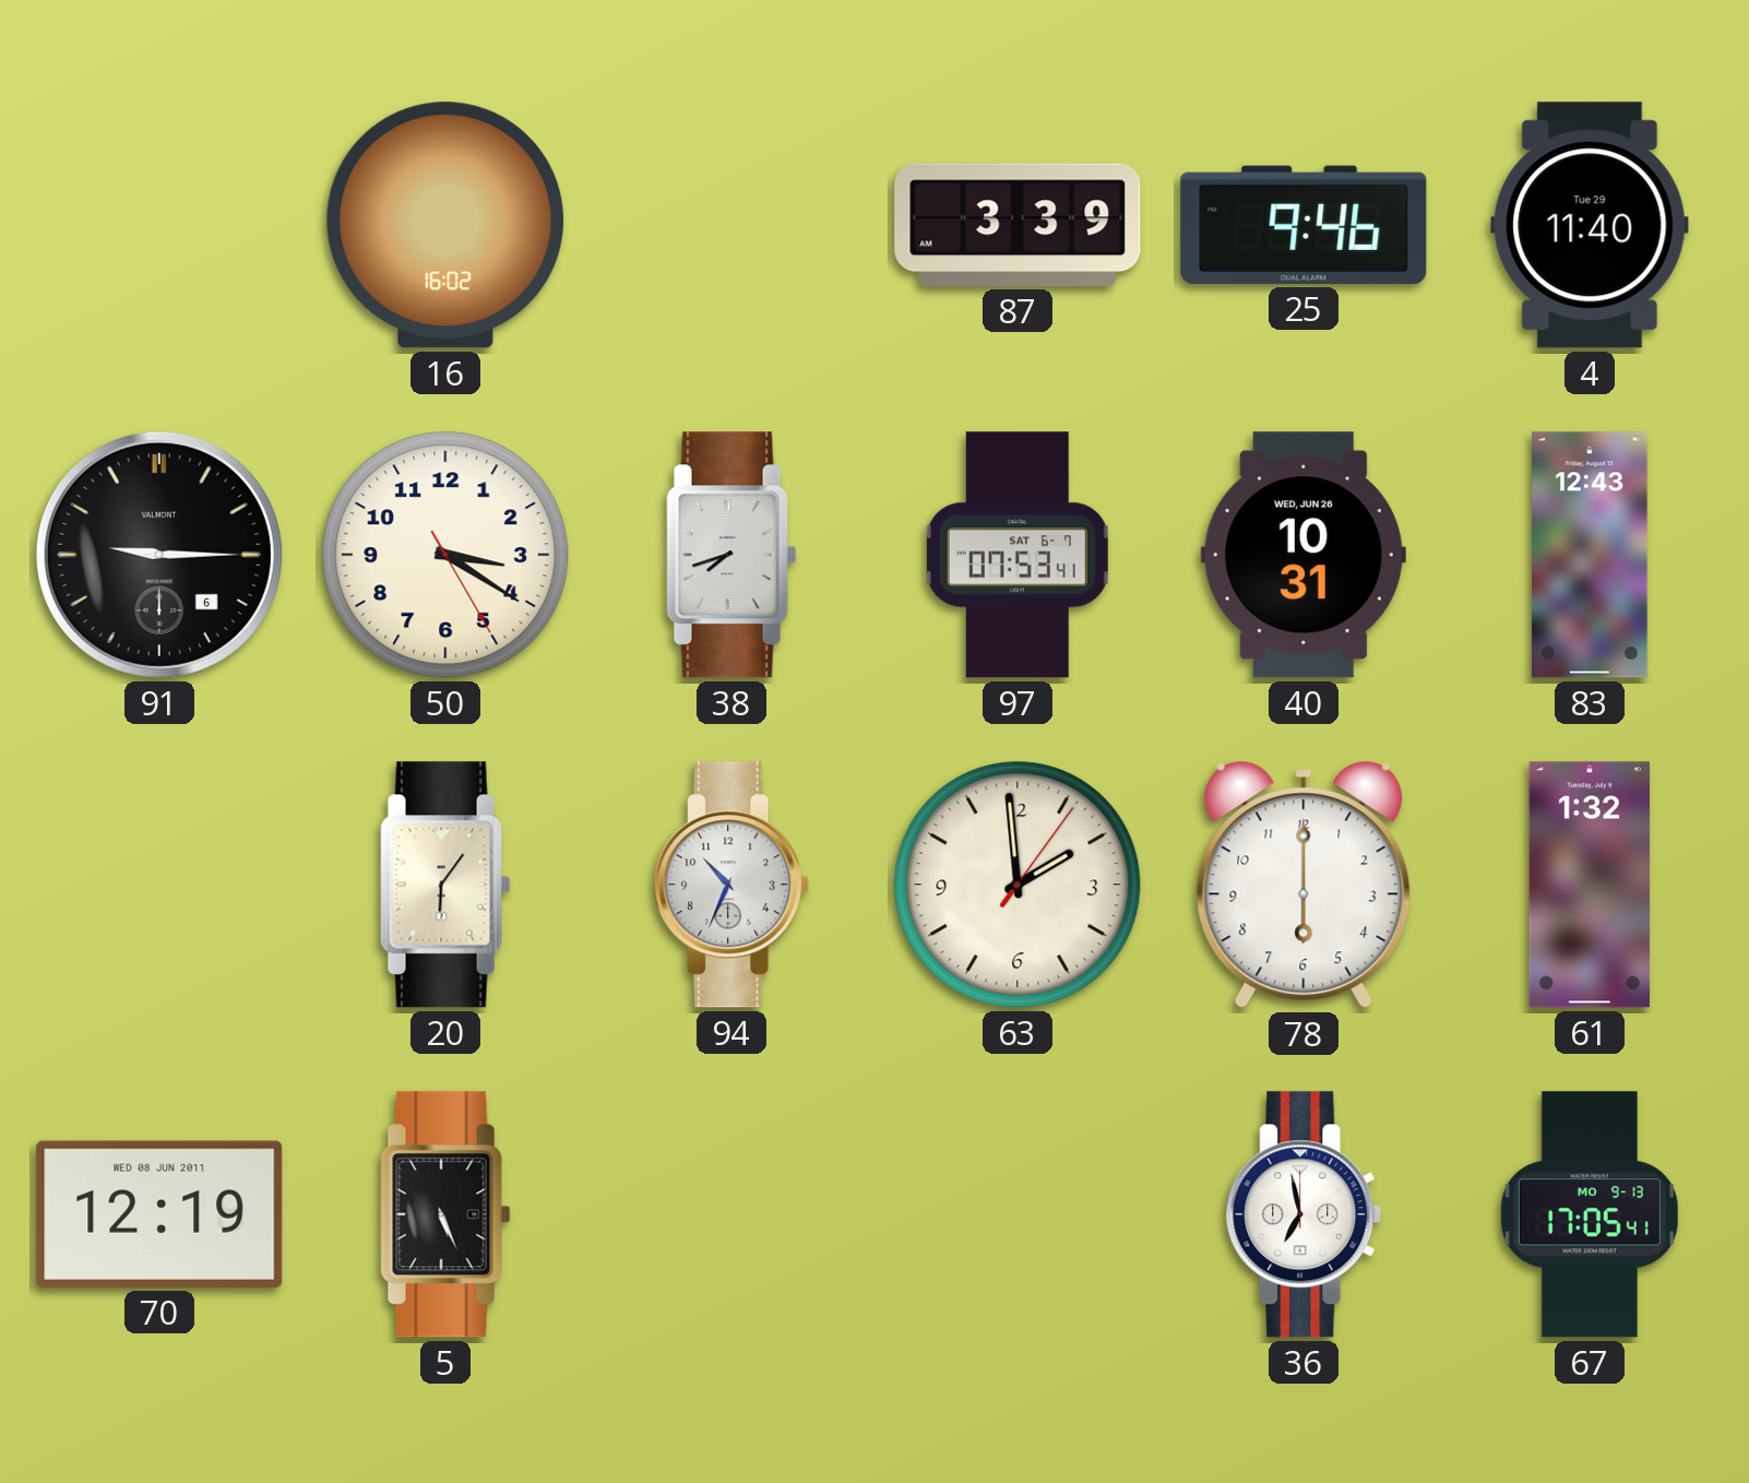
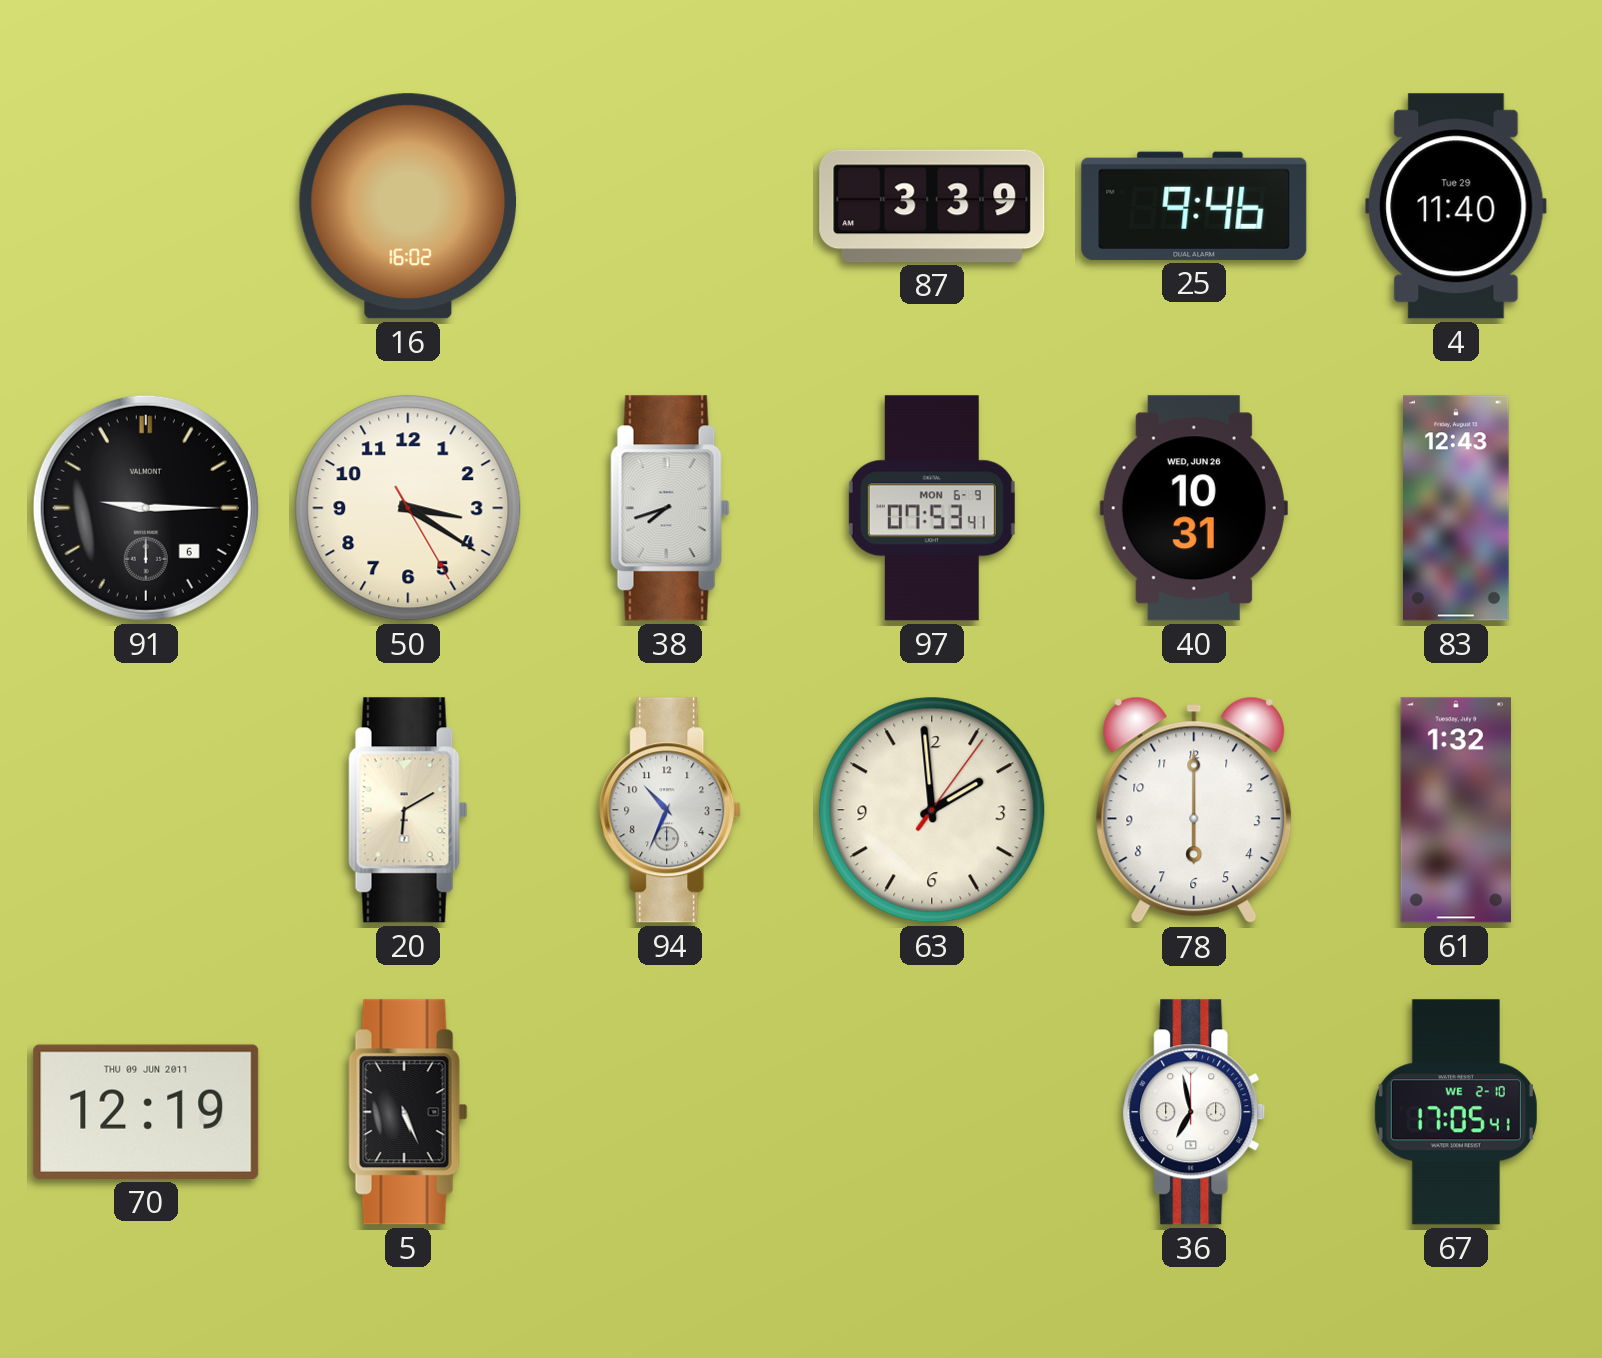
97 date: SAT 6-7 -> MON 6-9 (932, 508)
20: 6:06 -> 6:10 (408, 810)
70 date: WED 08 JUN 2011 -> THU 09 JUN 2011 (146, 1112)
67 date: MO 9-13 -> WE 2-10 (1456, 1112)
